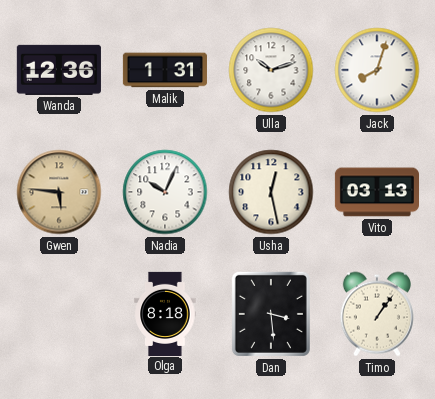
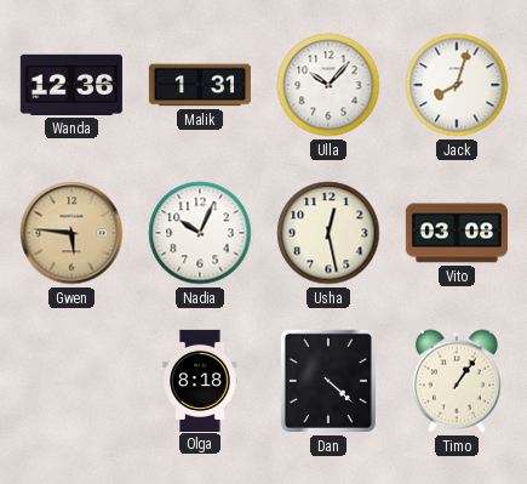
Ulla: 10:12 -> 10:07 (328, 85)
Vito: 03:13 -> 03:08 (456, 233)
Dan: 3:29 -> 4:22 (328, 381)
